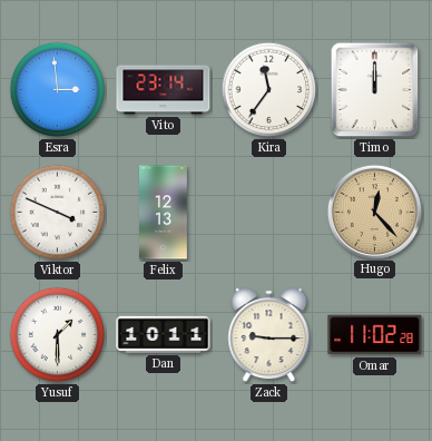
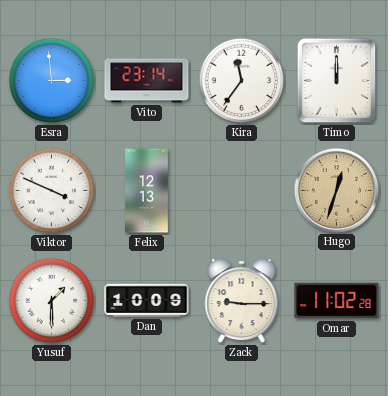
Hugo: 12:23 -> 12:33 (336, 190)
Dan: 10:11 -> 10:09 (147, 300)
